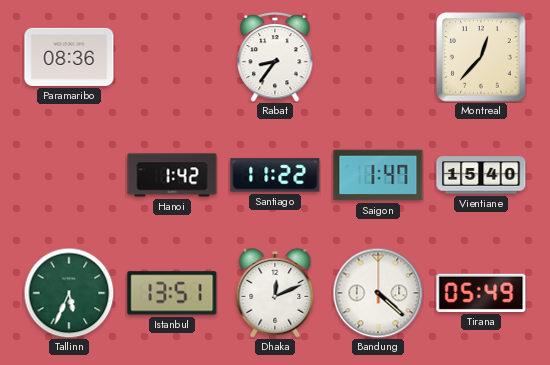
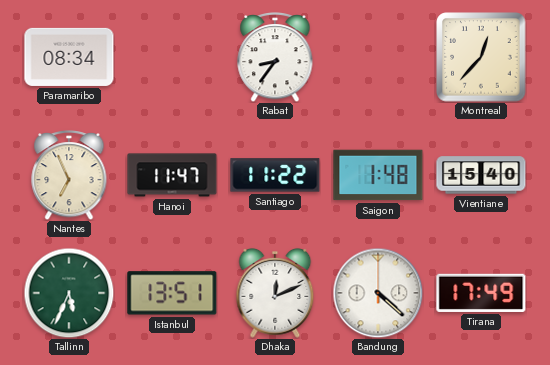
Paramaribo: 08:36 -> 08:34 (69, 57)
Nantes: none -> 6:56 (69, 176)
Hanoi: 1:42 -> 11:47 (172, 175)
Saigon: 1:47 -> 1:48 (378, 175)
Tirana: 05:49 -> 17:49 (481, 293)
